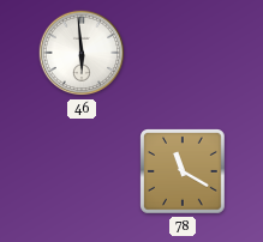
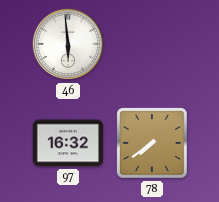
97: none -> 16:32 (68, 143)
78: 11:20 -> 7:39 (152, 143)
